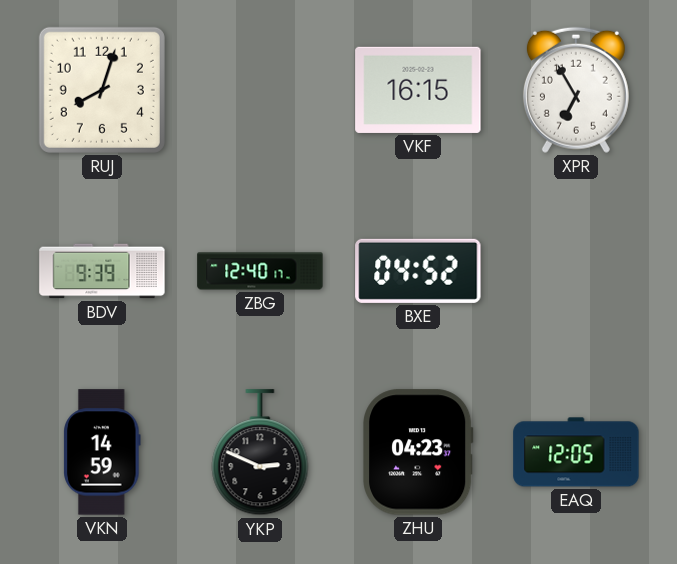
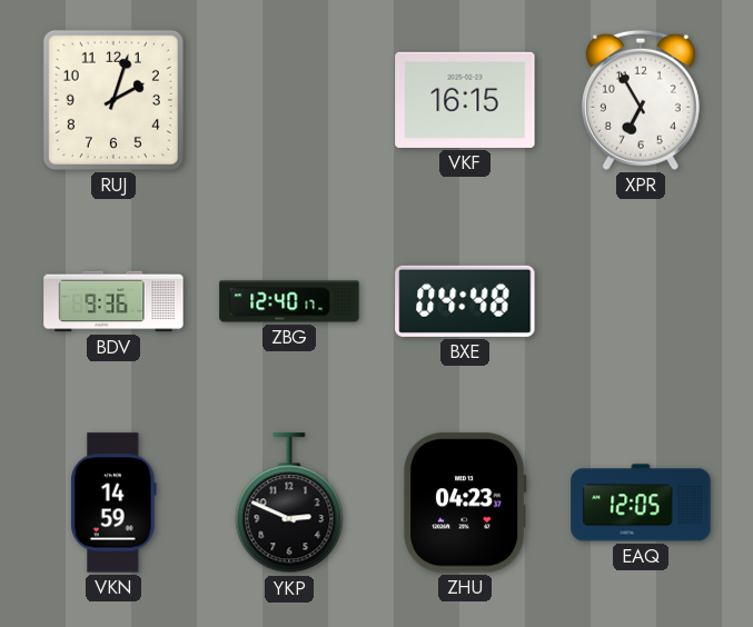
RUJ: 8:03 -> 2:03 (113, 100)
BDV: 9:39 -> 9:36 (113, 301)
BXE: 04:52 -> 04:48 (465, 301)
